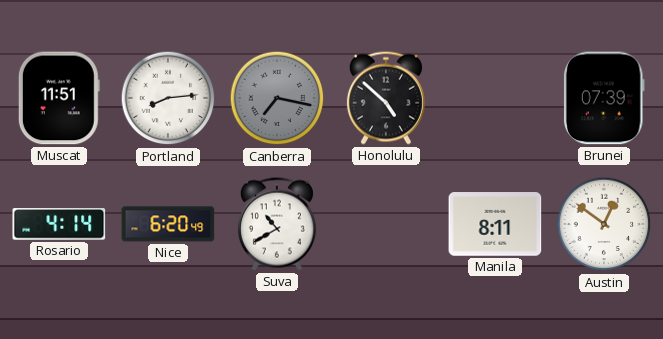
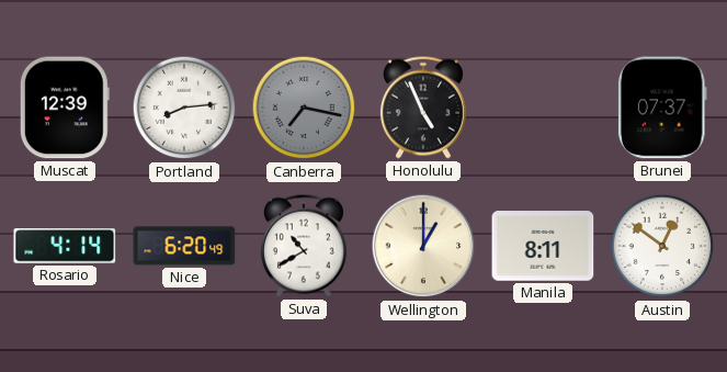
Muscat: 11:51 -> 12:39 (65, 108)
Honolulu: 4:52 -> 4:56 (423, 108)
Brunei: 07:39 -> 07:37 (662, 108)
Wellington: none -> 1:00 (423, 246)
